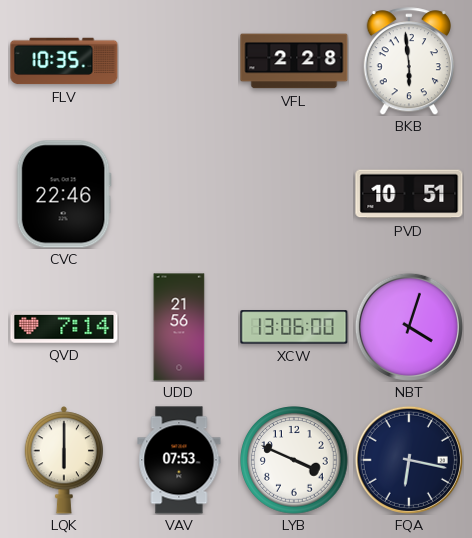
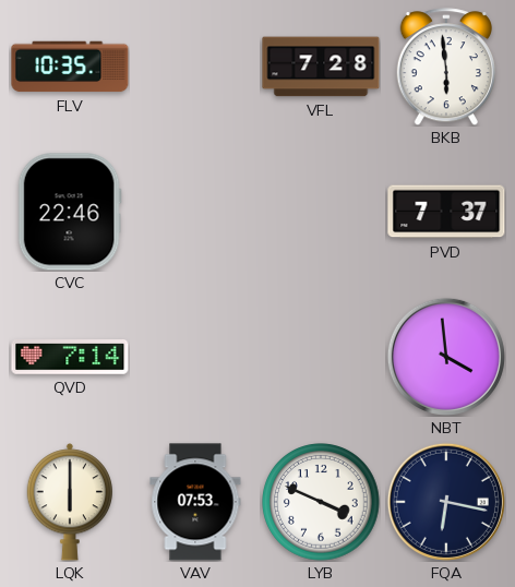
VFL: 2:28 -> 7:28 (321, 67)
PVD: 10:51 -> 7:37 (446, 212)
UDD: 21:56 -> none (179, 327)
XCW: 13:06 -> none (294, 327)
NBT: 4:03 -> 3:59 (446, 357)
